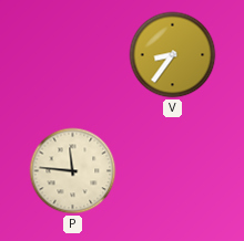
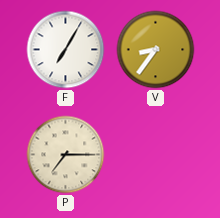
F: none -> 7:05 (66, 50)
P: 11:46 -> 7:15 (66, 155)
